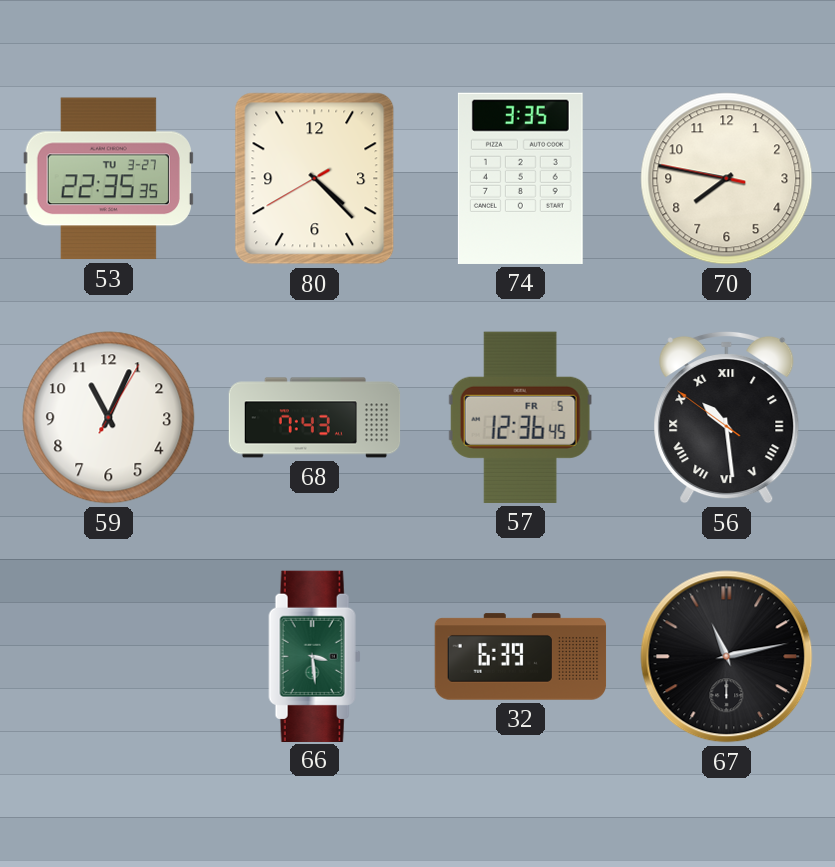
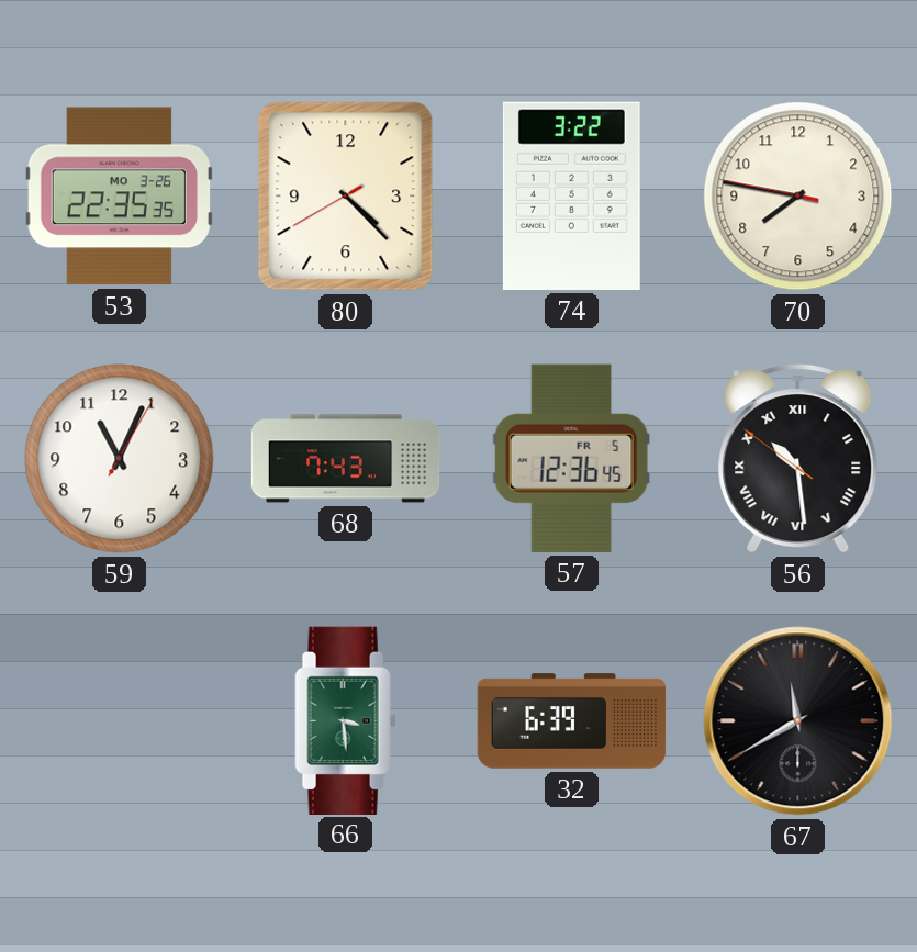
53 date: TU 3-27 -> MO 3-26 (119, 197)
74: 3:35 -> 3:22 (571, 195)
67: 11:13 -> 11:40 (798, 721)
